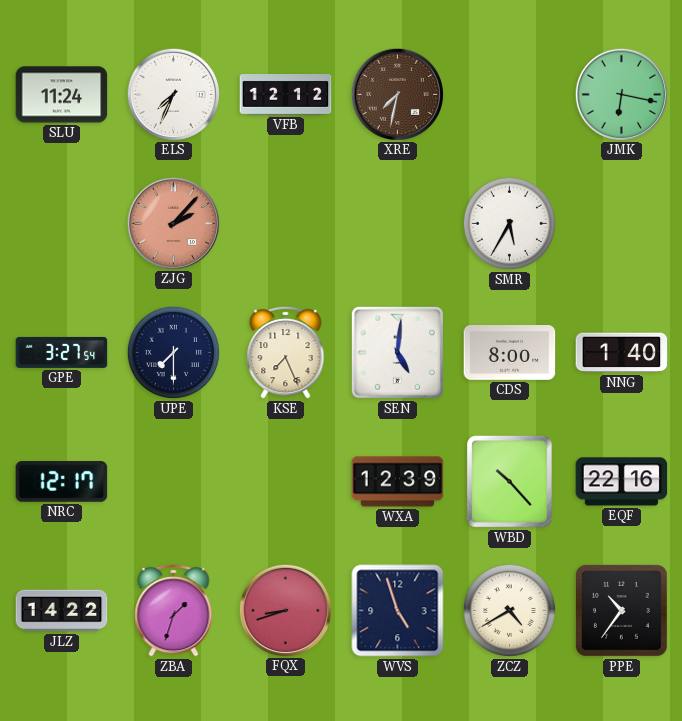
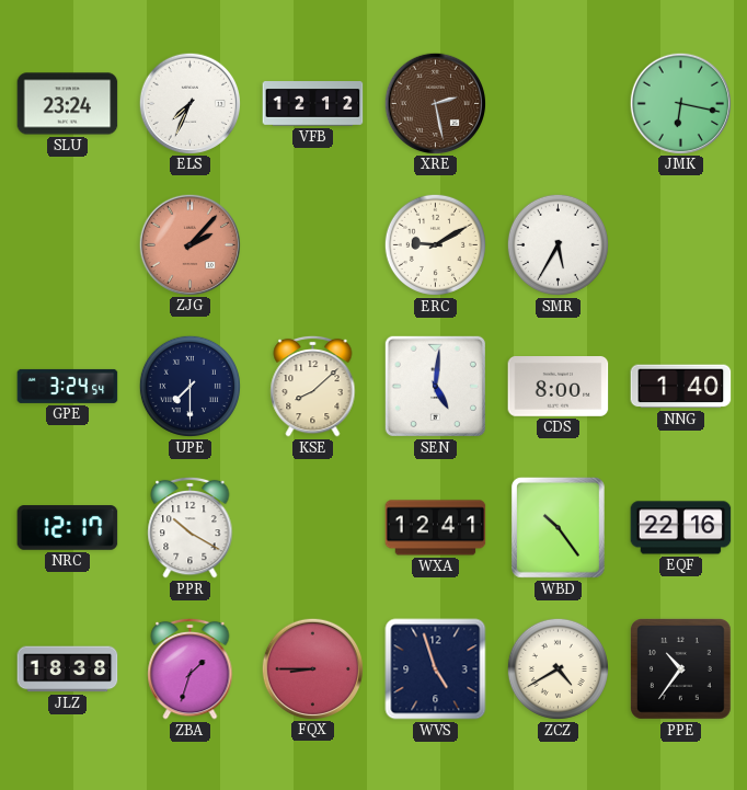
SLU: 11:24 -> 23:24 (68, 104)
XRE: 7:32 -> 2:28 (435, 103)
ERC: none -> 9:10 (435, 244)
GPE: 3:27 -> 3:24 (68, 386)
KSE: 7:26 -> 8:08 (313, 386)
PPR: none -> 10:20 (191, 527)
WXA: 12:39 -> 12:41 (436, 528)
WBD: 10:23 -> 10:24 (558, 527)
JLZ: 14:22 -> 18:38 (68, 669)
FQX: 8:42 -> 8:45 (312, 668)
